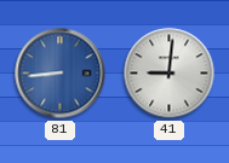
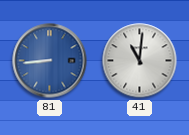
41: 9:01 -> 11:01 (140, 61)
